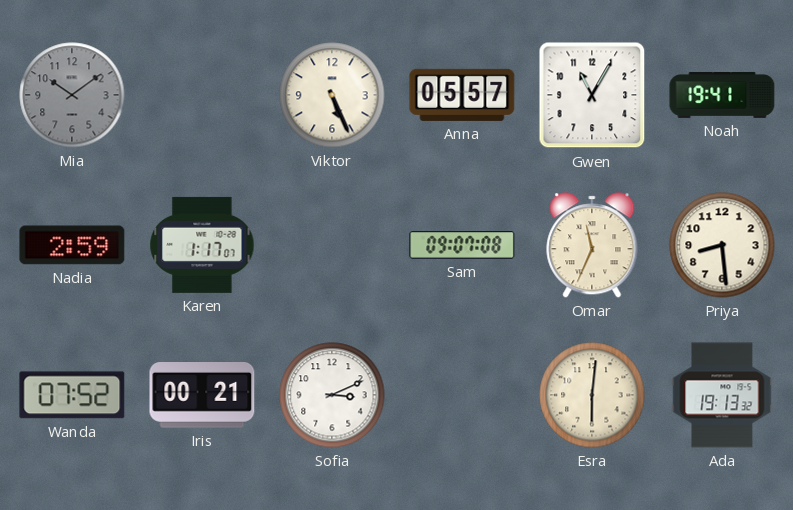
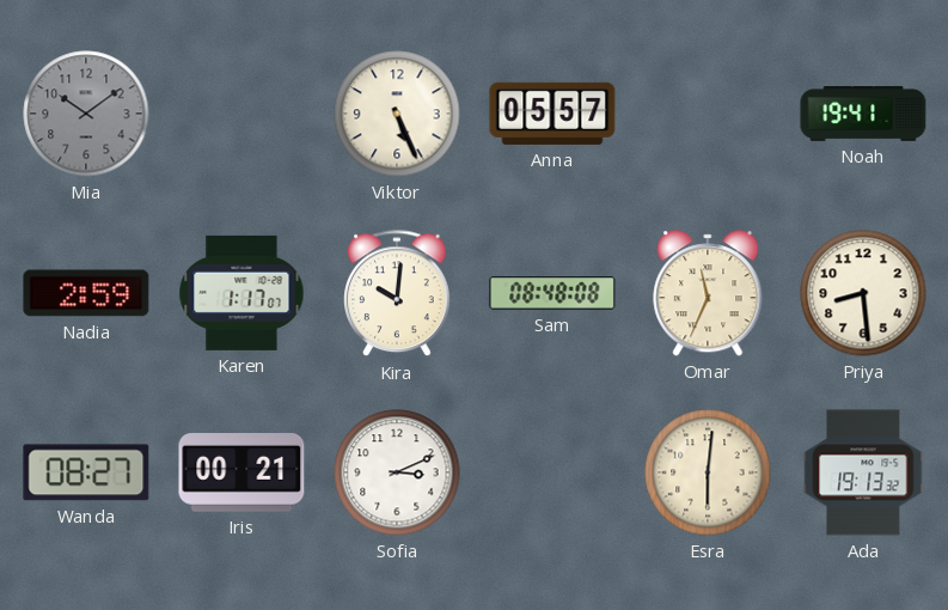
Gwen: 11:05 -> none (592, 95)
Kira: none -> 10:01 (398, 294)
Sam: 09:07 -> 08:48 (552, 293)
Wanda: 07:52 -> 08:27 (86, 472)
